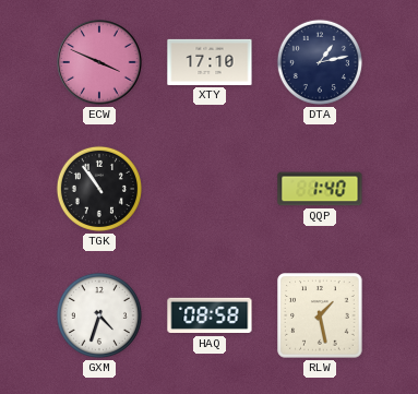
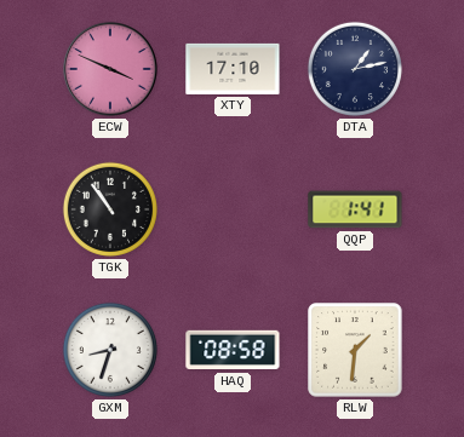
QQP: 1:40 -> 1:41 (355, 209)
GXM: 4:33 -> 8:33 (110, 350)
RLW: 1:28 -> 1:31 (355, 350)
